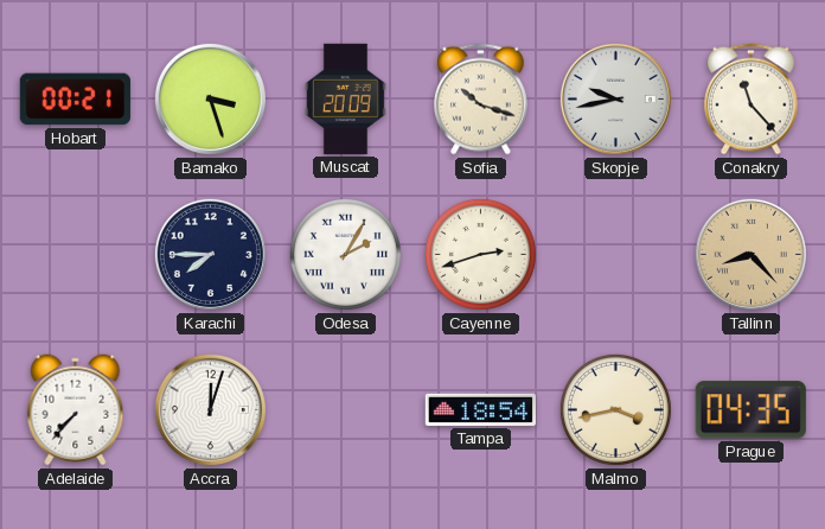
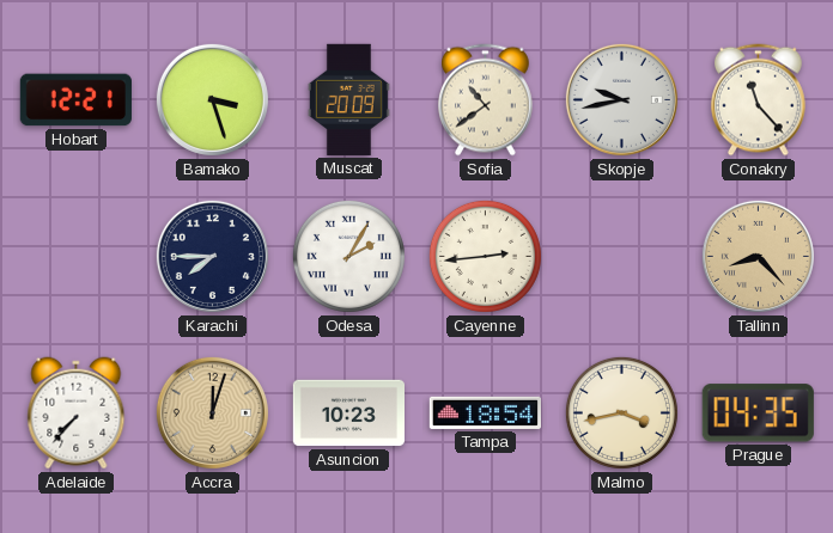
Hobart: 00:21 -> 12:21 (75, 100)
Sofia: 10:18 -> 10:39 (486, 100)
Cayenne: 2:42 -> 2:44 (485, 256)
Accra dial: white -> champagne (212, 412)
Asuncion: none -> 10:23 (348, 413)
